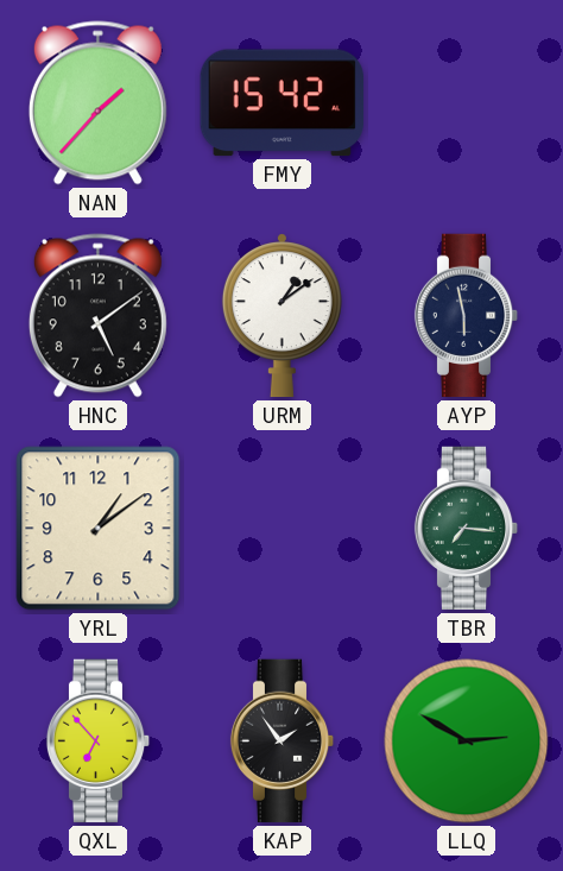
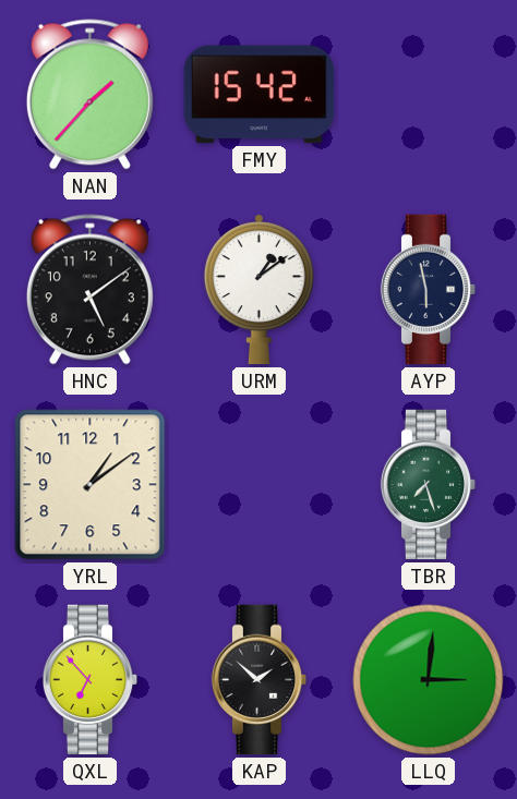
TBR: 7:16 -> 7:27 (429, 485)
KAP: 1:54 -> 1:52 (260, 680)
LLQ: 2:50 -> 3:01 (429, 680)
